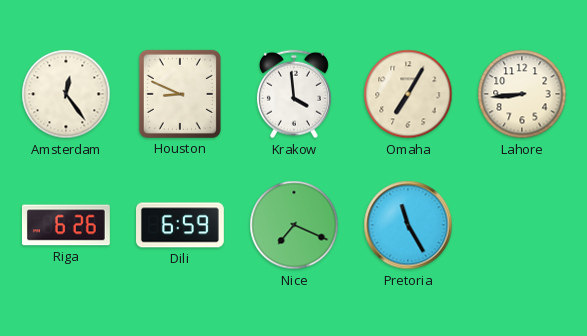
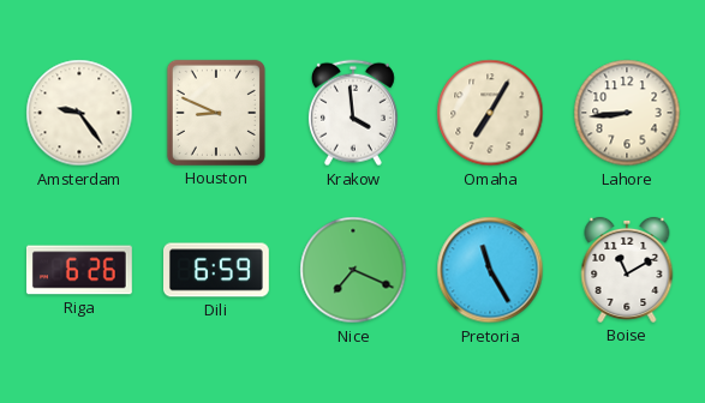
Amsterdam: 12:24 -> 9:24 (79, 113)
Boise: none -> 11:10 (627, 270)
